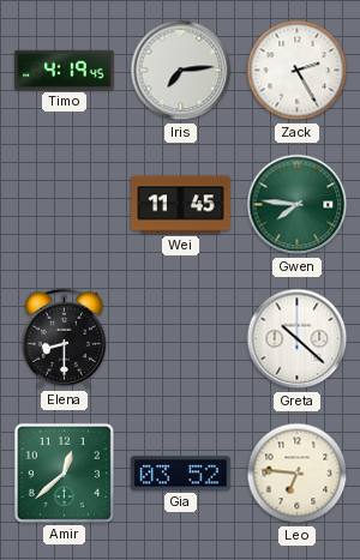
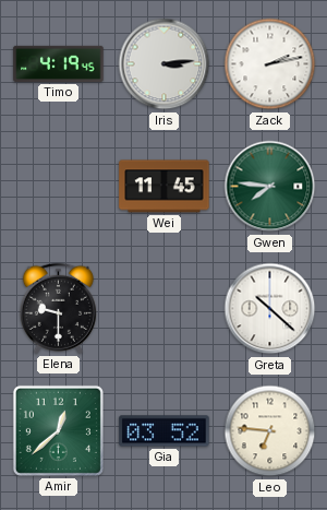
Iris: 7:14 -> 3:14 (165, 64)
Zack: 2:25 -> 2:13 (270, 64)
Elena: 8:30 -> 9:30 (58, 308)
